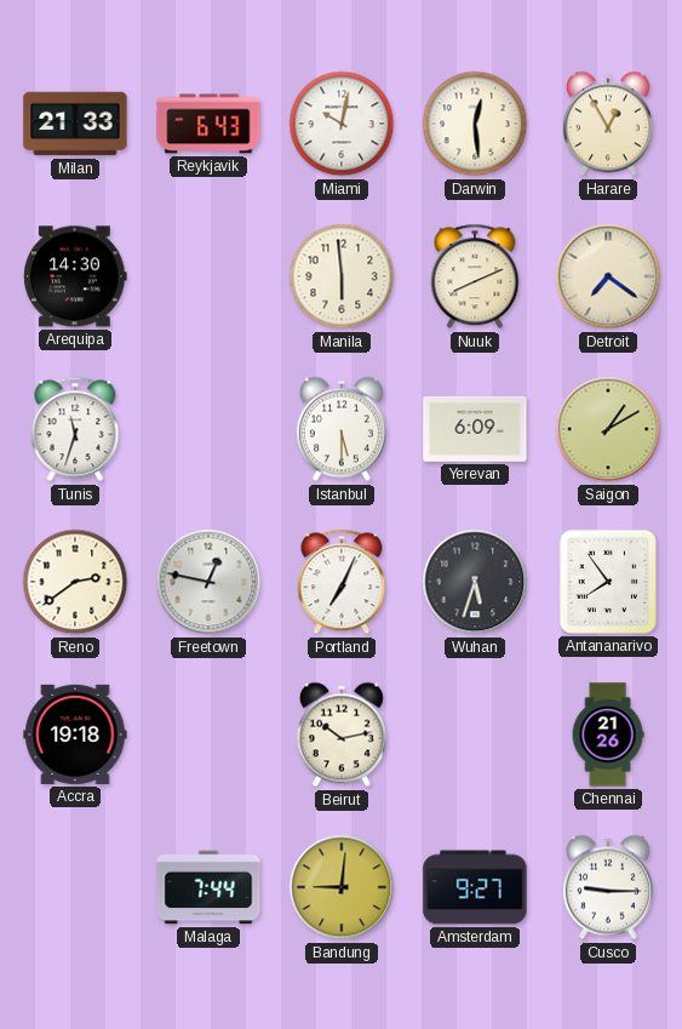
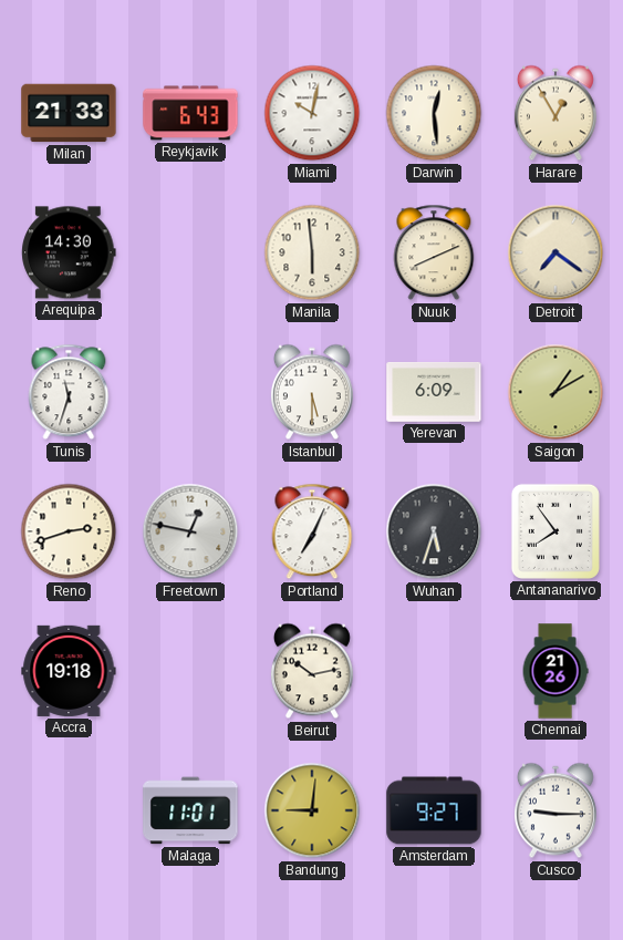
Reno: 2:39 -> 2:42 (69, 531)
Malaga: 7:44 -> 11:01 (190, 810)
